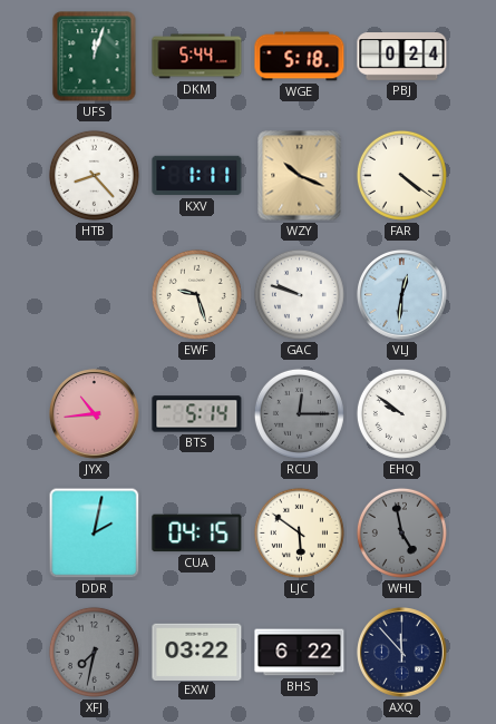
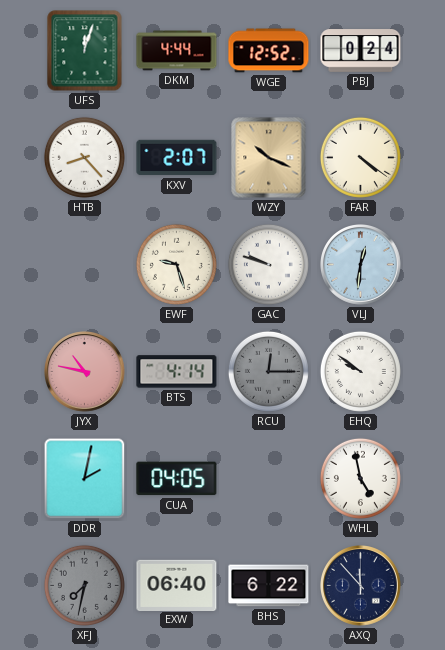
DKM: 5:44 -> 4:44 (177, 51)
WGE: 5:18 -> 12:52 (269, 51)
KXV: 1:11 -> 2:07 (177, 158)
JYX: 10:44 -> 10:47 (85, 372)
BTS: 5:14 -> 4:14 (177, 372)
CUA: 04:15 -> 04:05 (177, 479)
LJC: 5:51 -> none (299, 532)
WHL dial: grey -> white (360, 478)
EXW: 03:22 -> 06:40 (177, 585)
